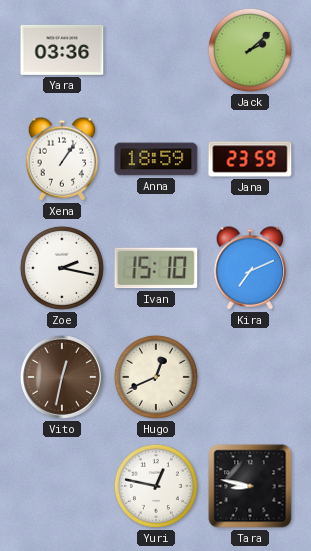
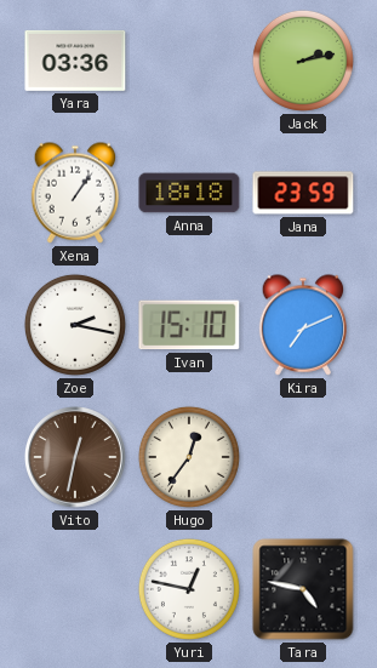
Jack: 2:08 -> 2:13 (303, 61)
Anna: 18:59 -> 18:18 (189, 193)
Hugo: 12:41 -> 12:36 (189, 457)
Tara: 8:47 -> 4:47 (303, 589)
